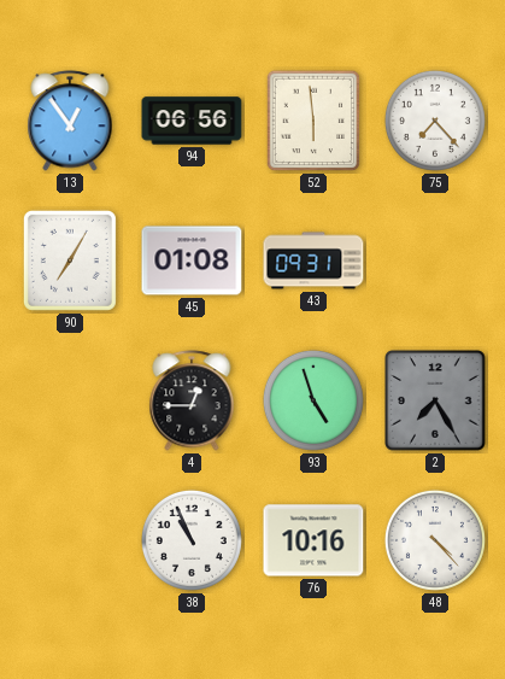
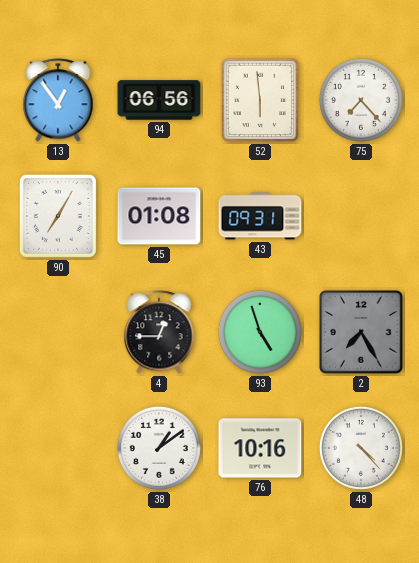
38: 10:56 -> 1:09 (159, 448)
